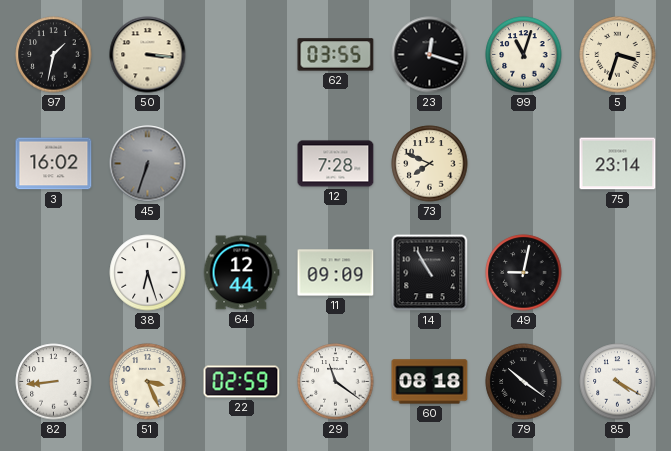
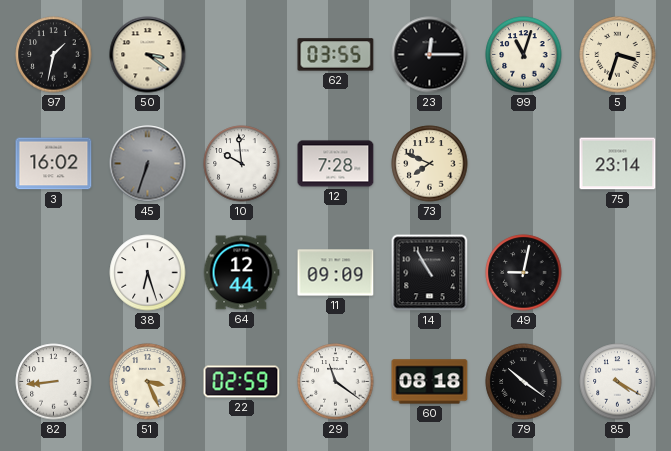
50: 3:16 -> 3:21 (148, 55)
23: 12:18 -> 12:15 (430, 55)
10: none -> 9:59 (242, 164)
